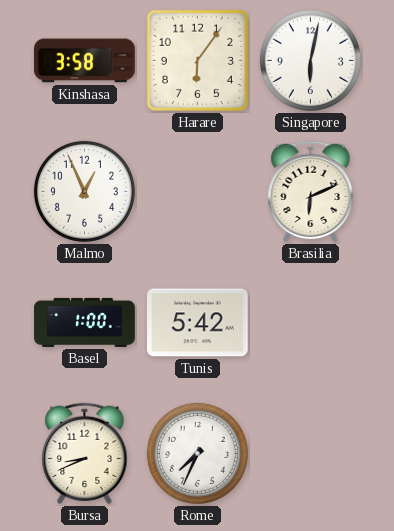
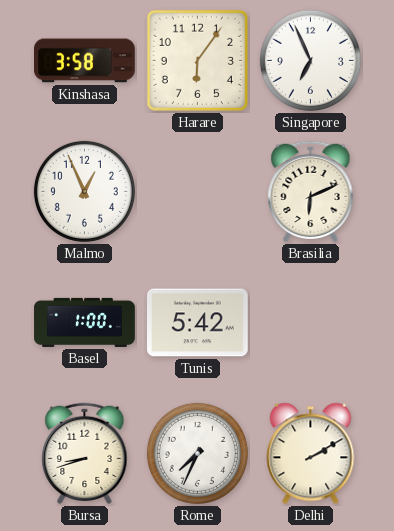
Singapore: 6:02 -> 6:56 (310, 60)
Bursa: 8:41 -> 8:42 (85, 454)
Delhi: none -> 2:10 (311, 454)
